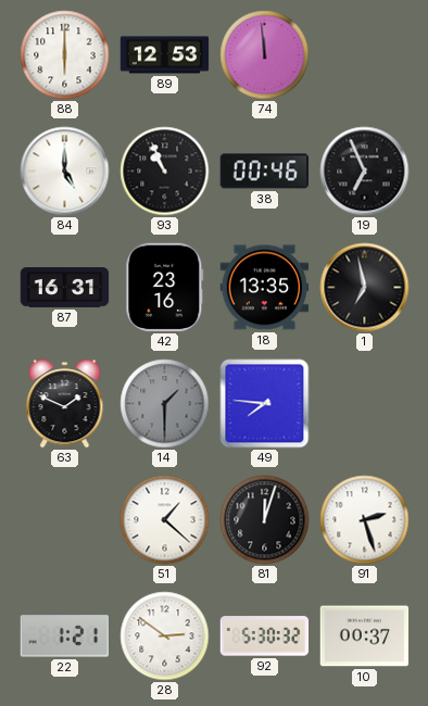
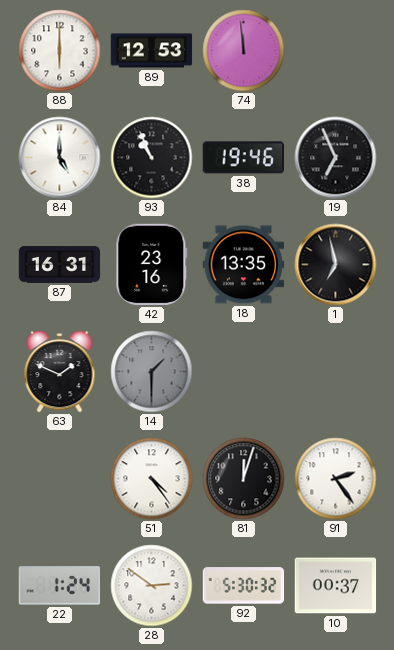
38: 00:46 -> 19:46 (243, 158)
49: 7:46 -> none (265, 404)
51: 1:22 -> 4:24 (152, 479)
91: 2:27 -> 2:24 (336, 479)
22: 1:21 -> 1:24 (59, 586)
